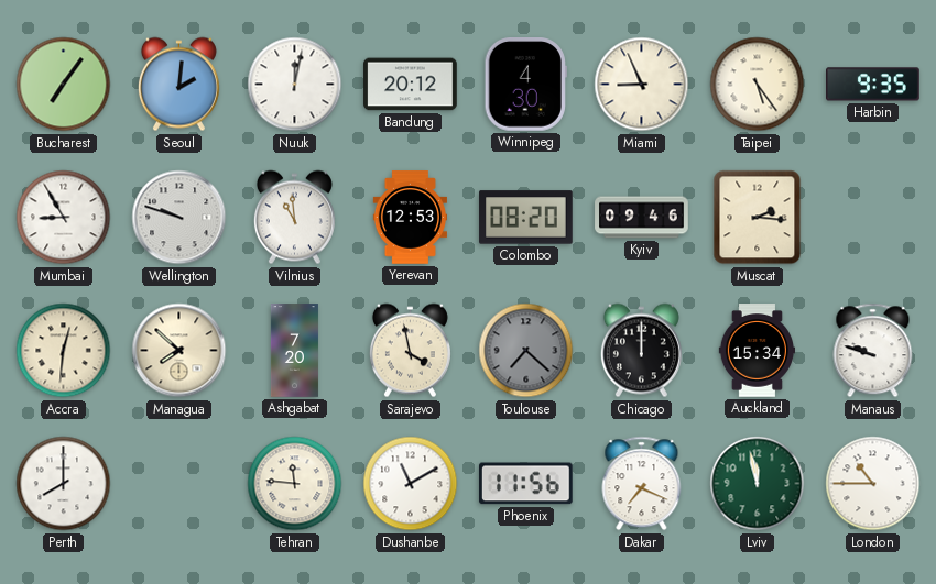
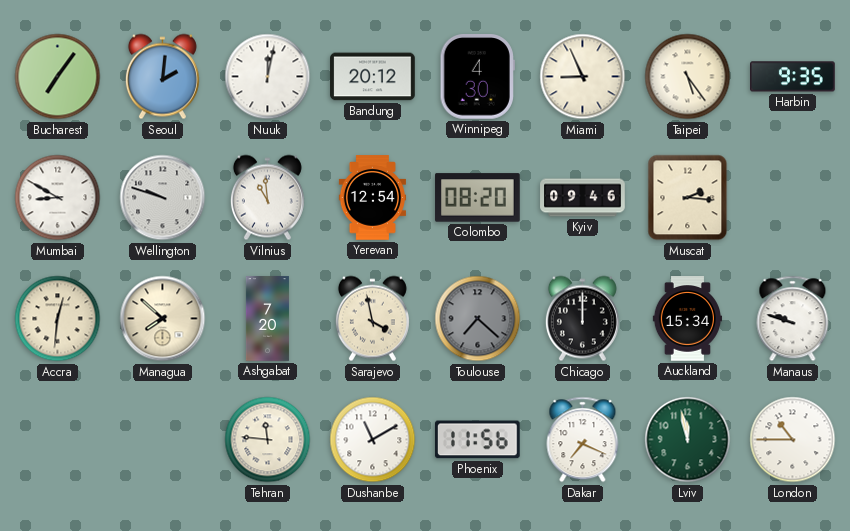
Mumbai: 8:55 -> 8:50 (58, 198)
Yerevan: 12:53 -> 12:54 (372, 198)
Perth: 8:00 -> none (64, 484)
